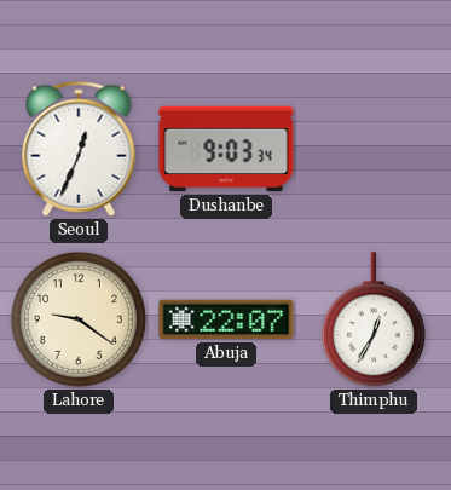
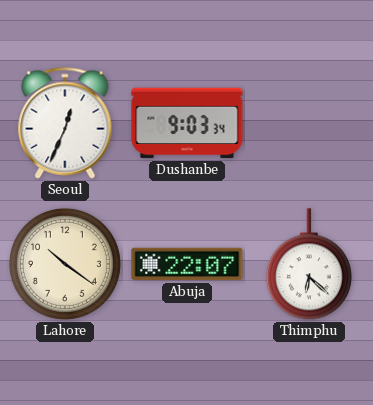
Lahore: 9:21 -> 10:21 (65, 264)
Thimphu: 12:35 -> 6:22 (309, 265)
